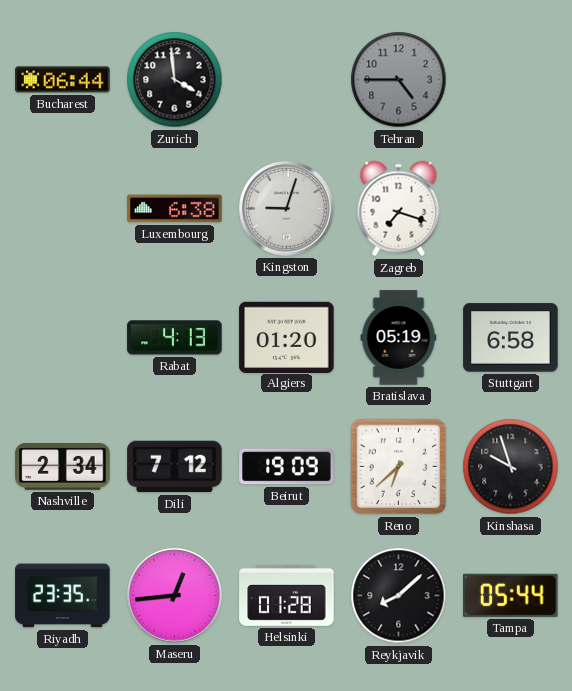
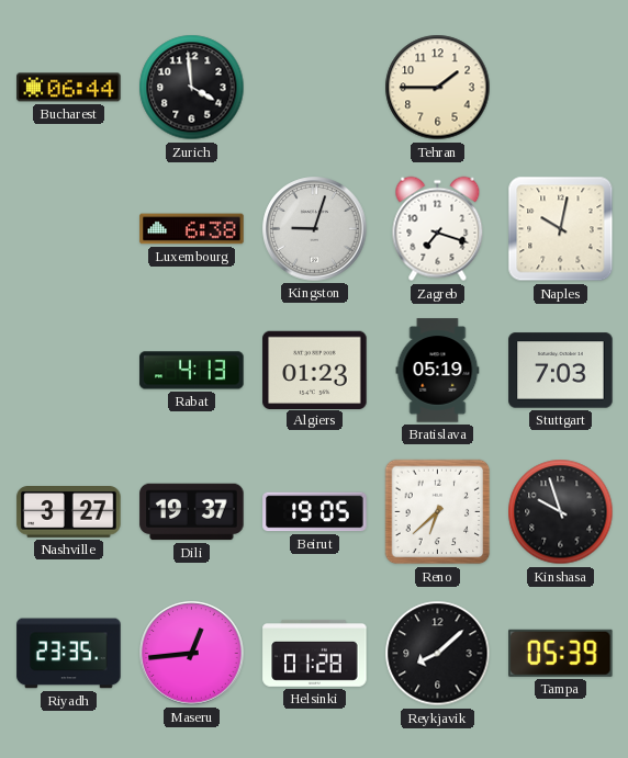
Tehran: 4:45 -> 1:45 (438, 88)
Tehran dial: grey -> cream (438, 88)
Naples: none -> 10:02 (561, 229)
Algiers: 01:20 -> 01:23 (315, 370)
Stuttgart: 6:58 -> 7:03 (561, 371)
Nashville: 2:34 -> 3:27 (69, 512)
Dili: 7:12 -> 19:37 (192, 512)
Beirut: 19:09 -> 19:05 (315, 512)
Tampa: 05:44 -> 05:39 (561, 653)
